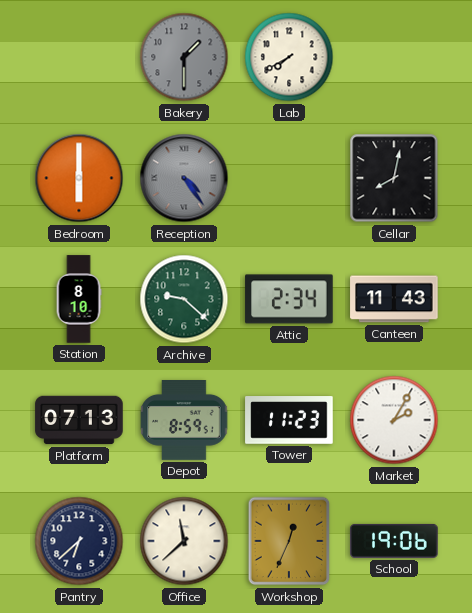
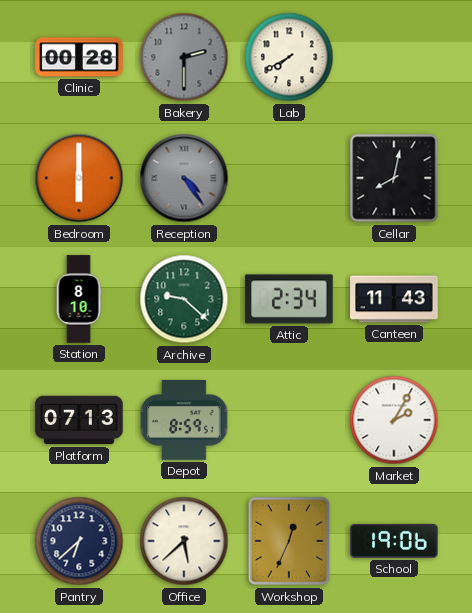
Clinic: none -> 00:28 (79, 57)
Bakery: 1:30 -> 2:30 (184, 57)
Tower: 11:23 -> none (289, 420)
Office: 11:38 -> 5:38 (184, 541)
